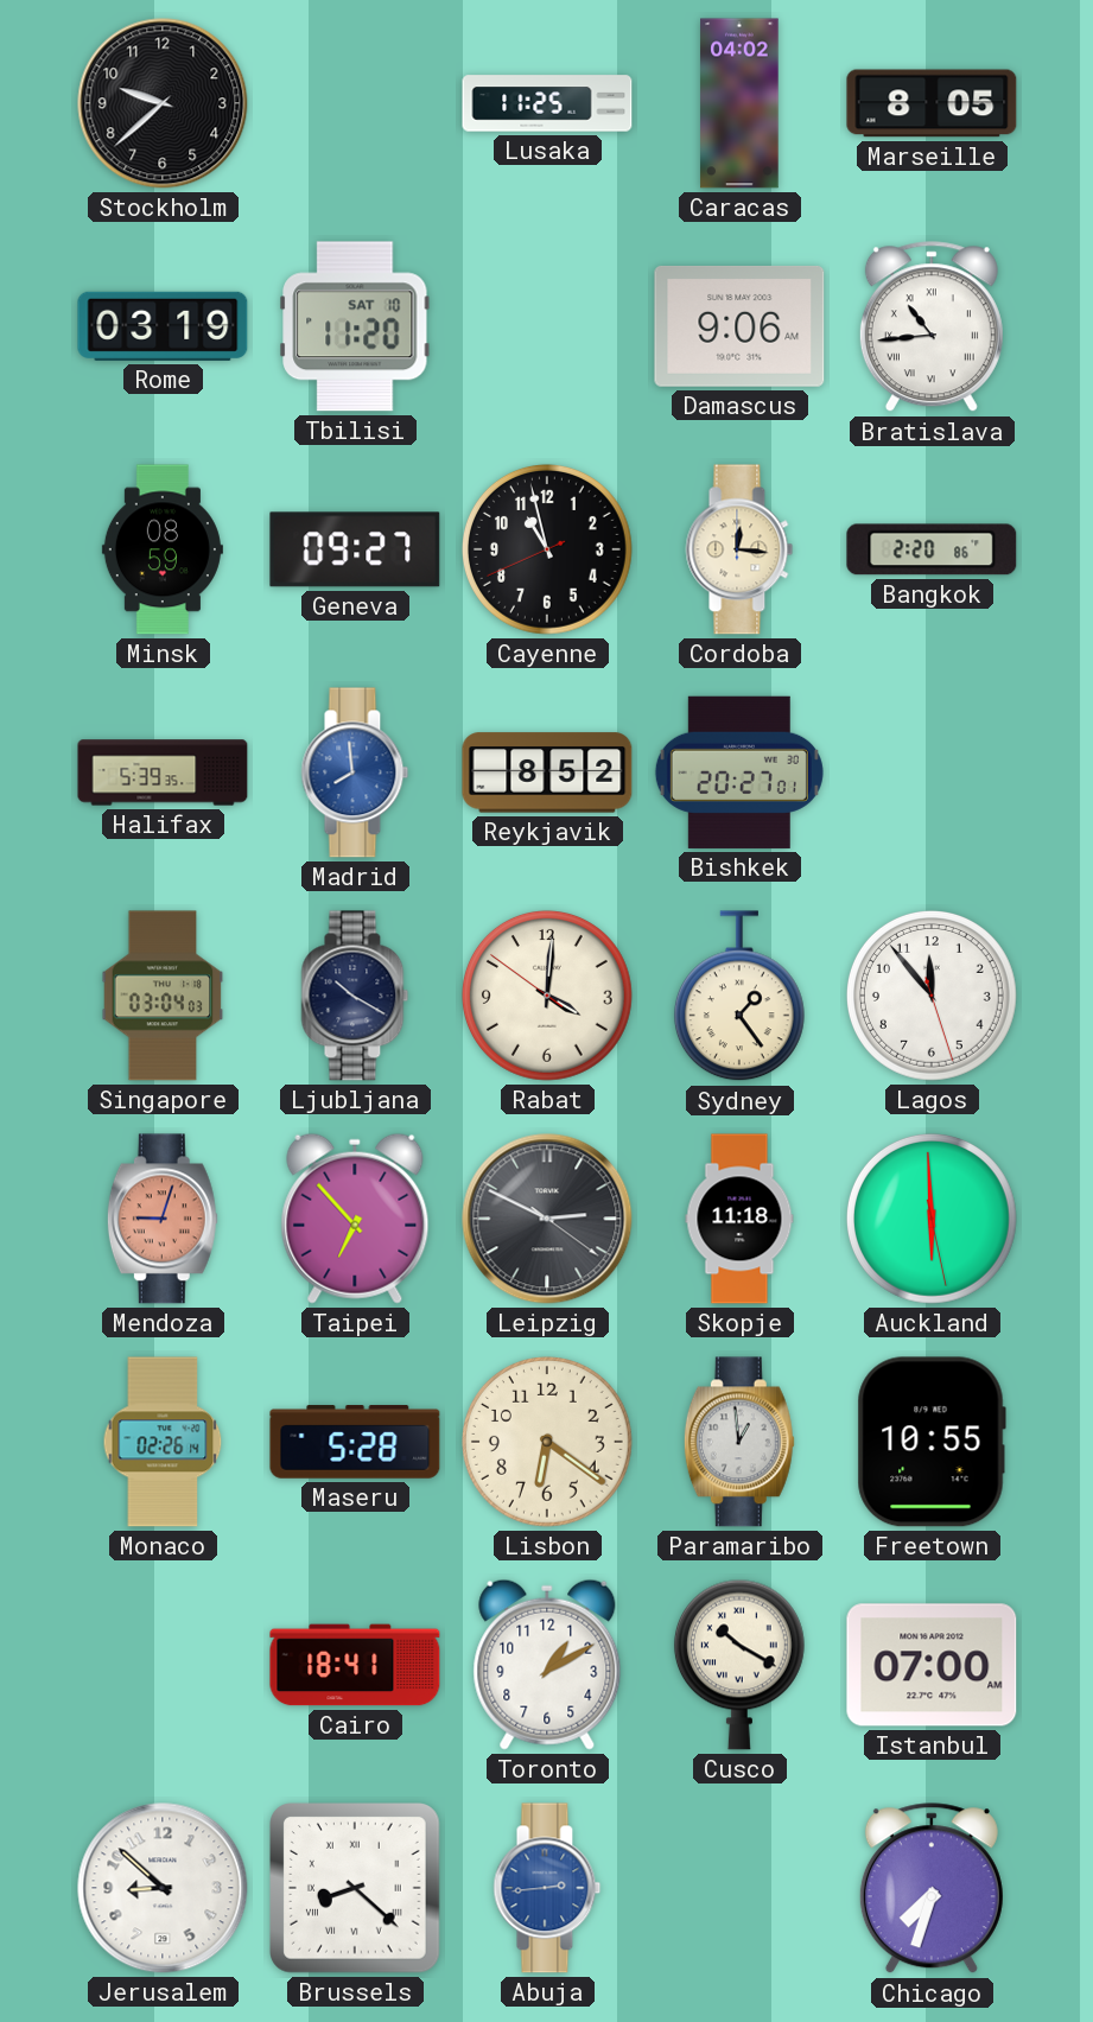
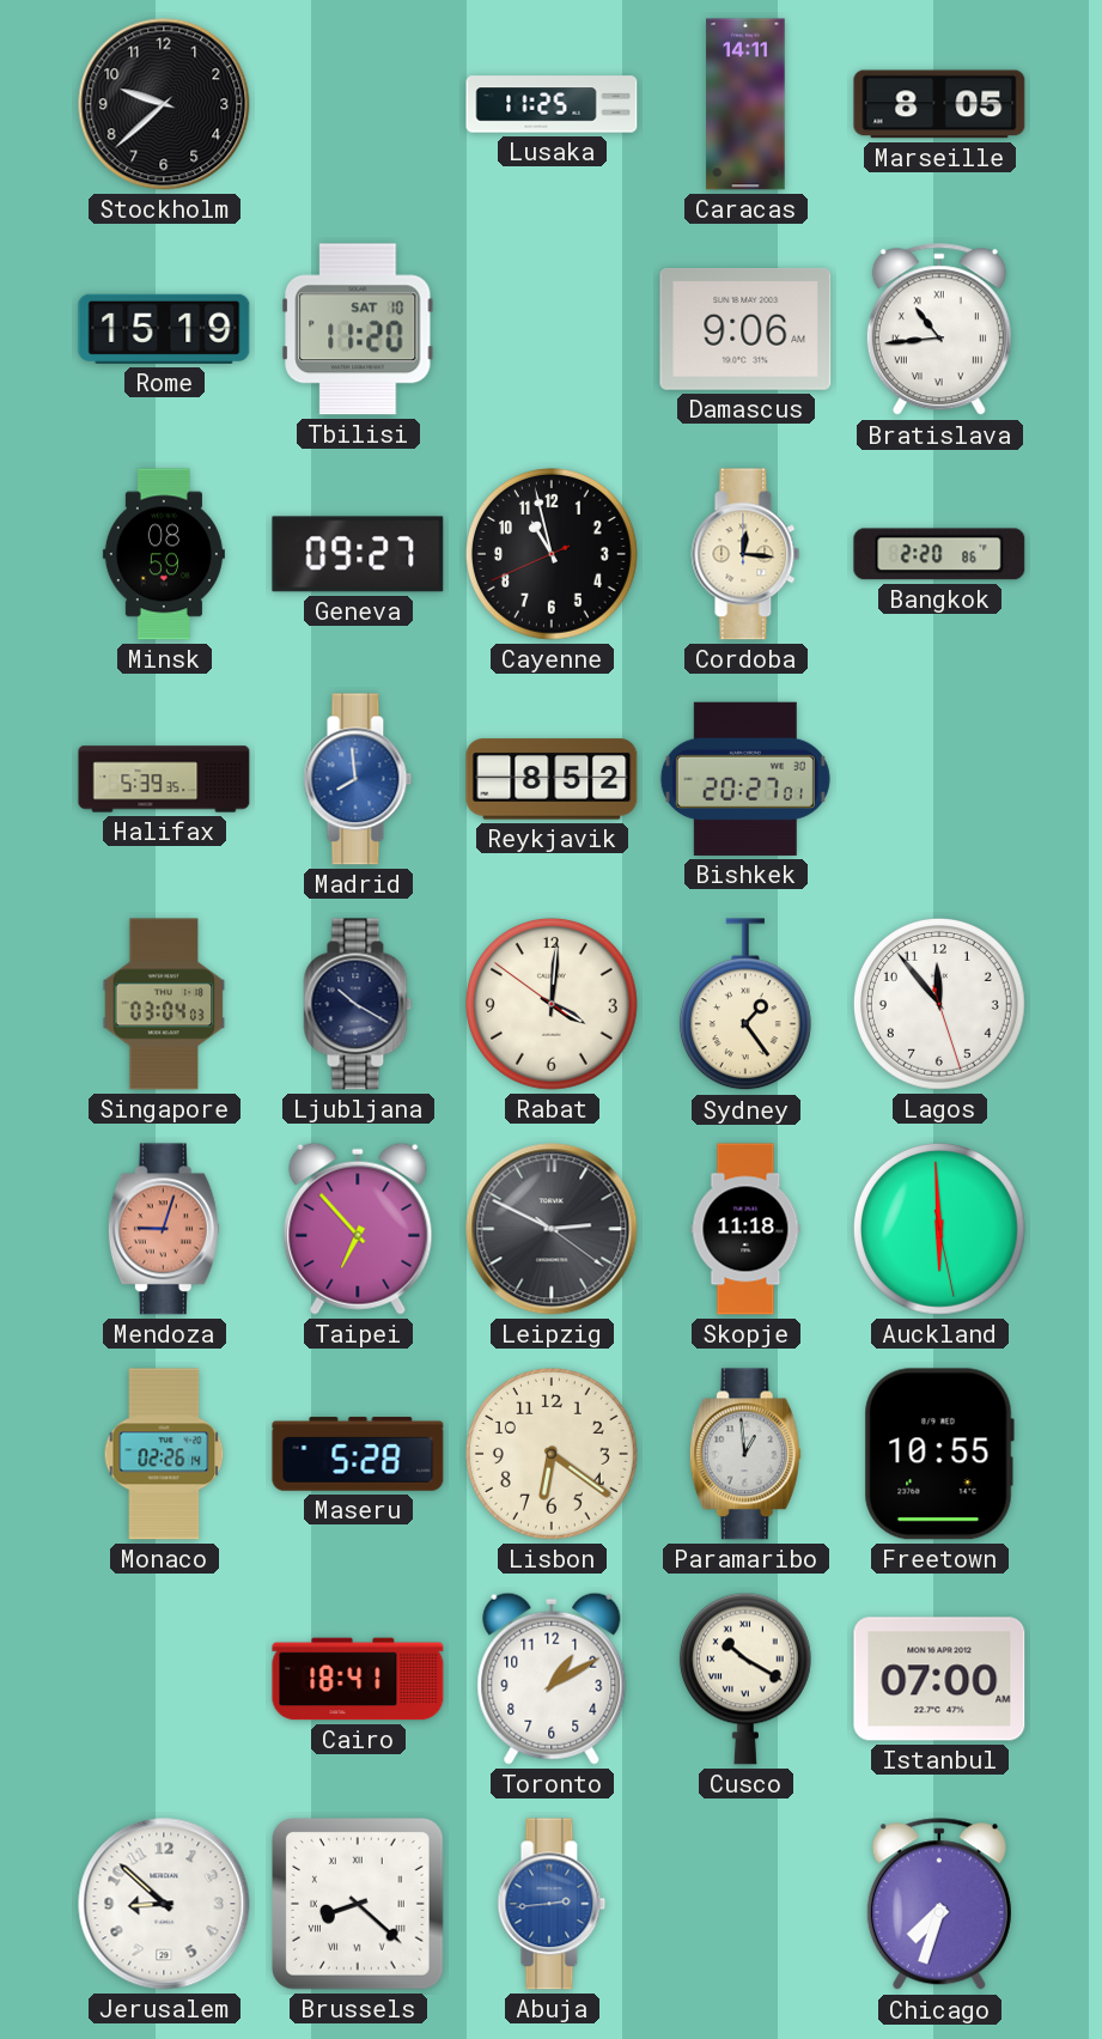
Caracas: 04:02 -> 14:11 (745, 104)
Rome: 03:19 -> 15:19 (164, 329)
